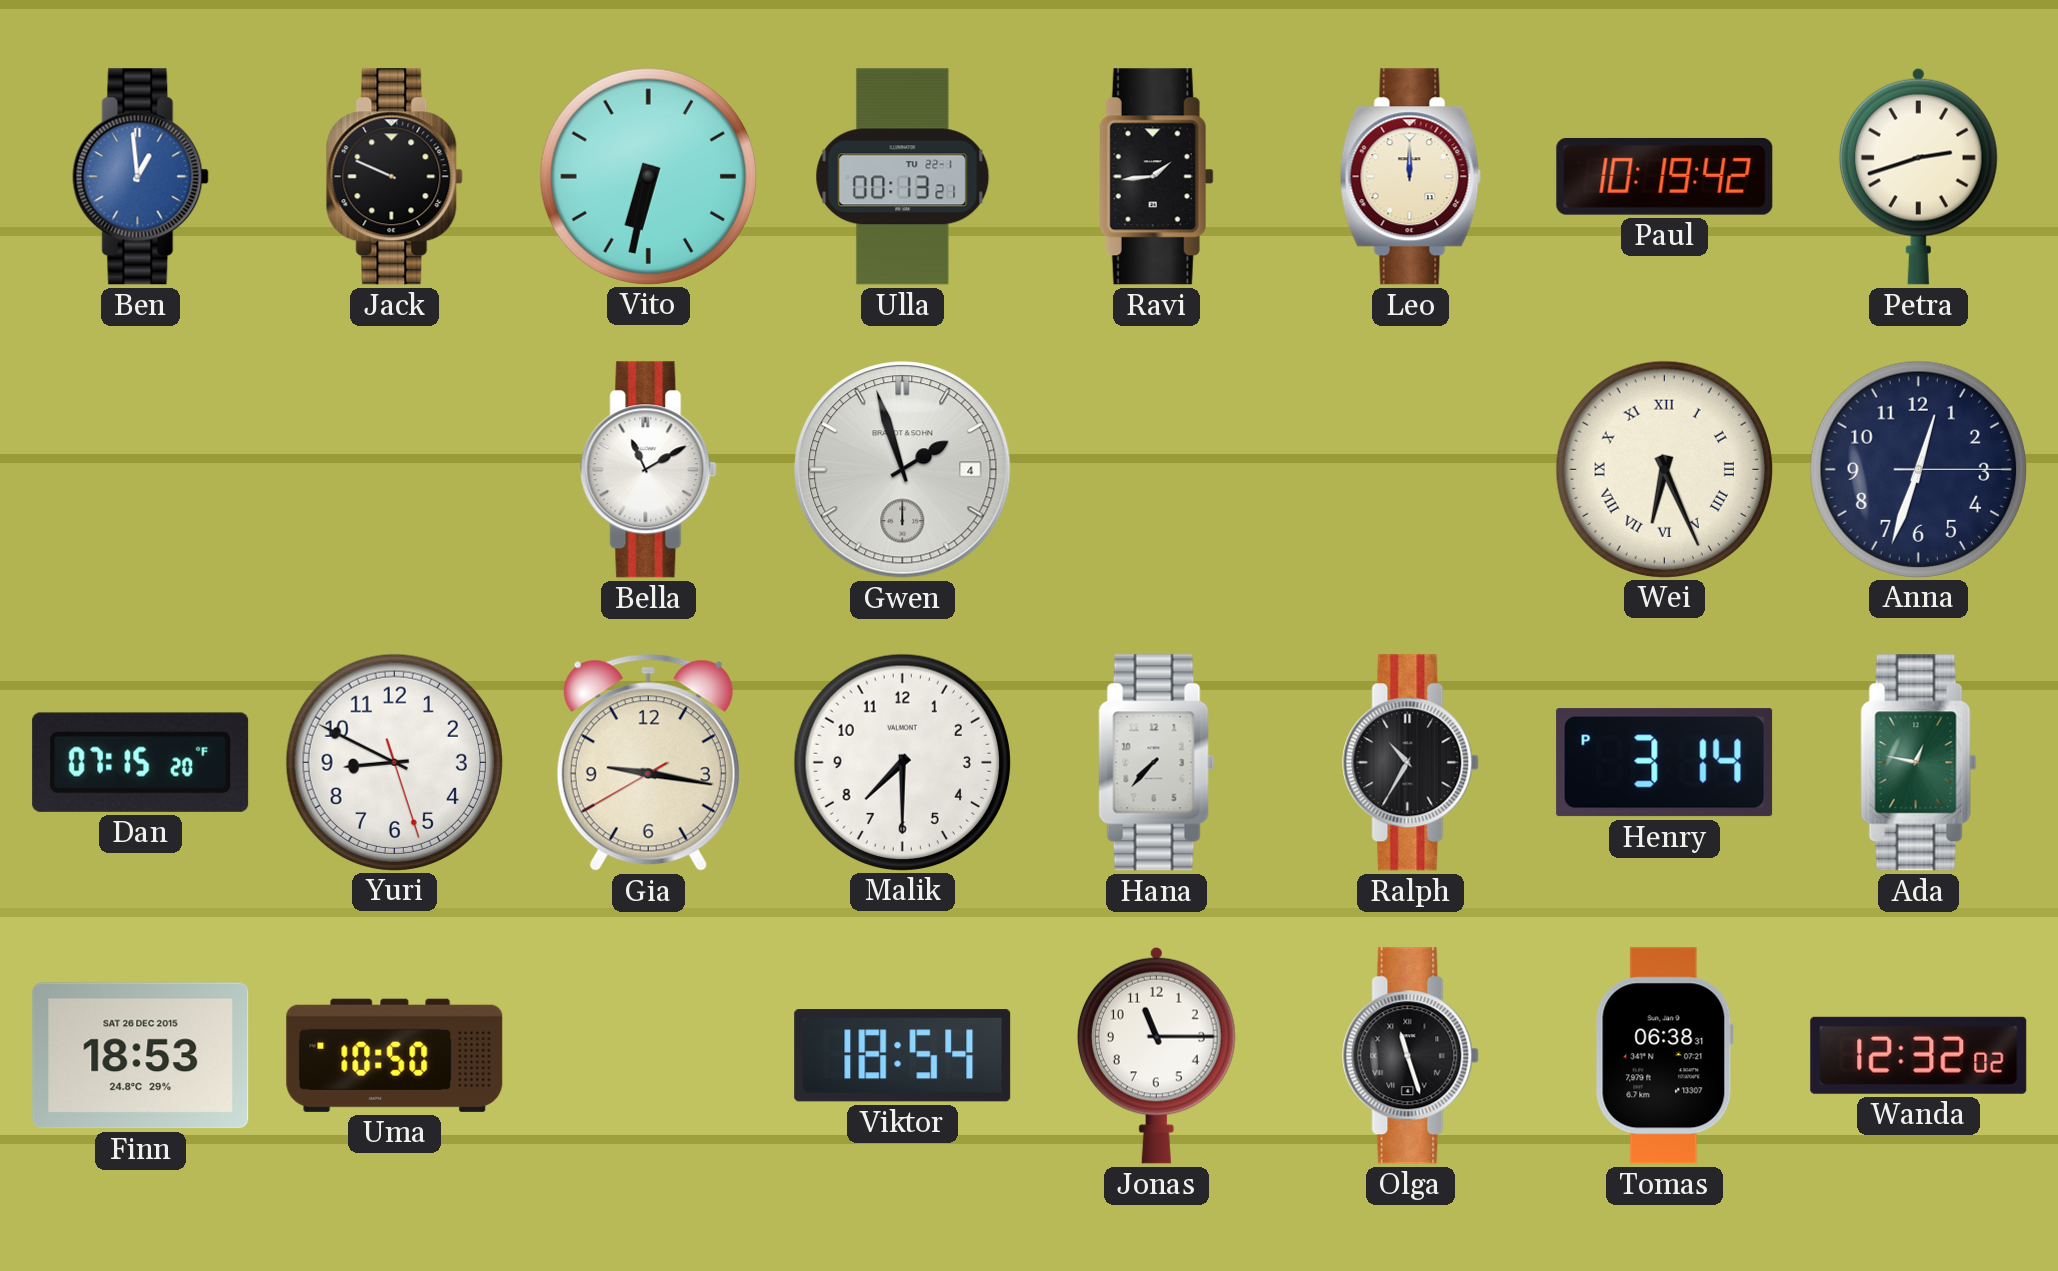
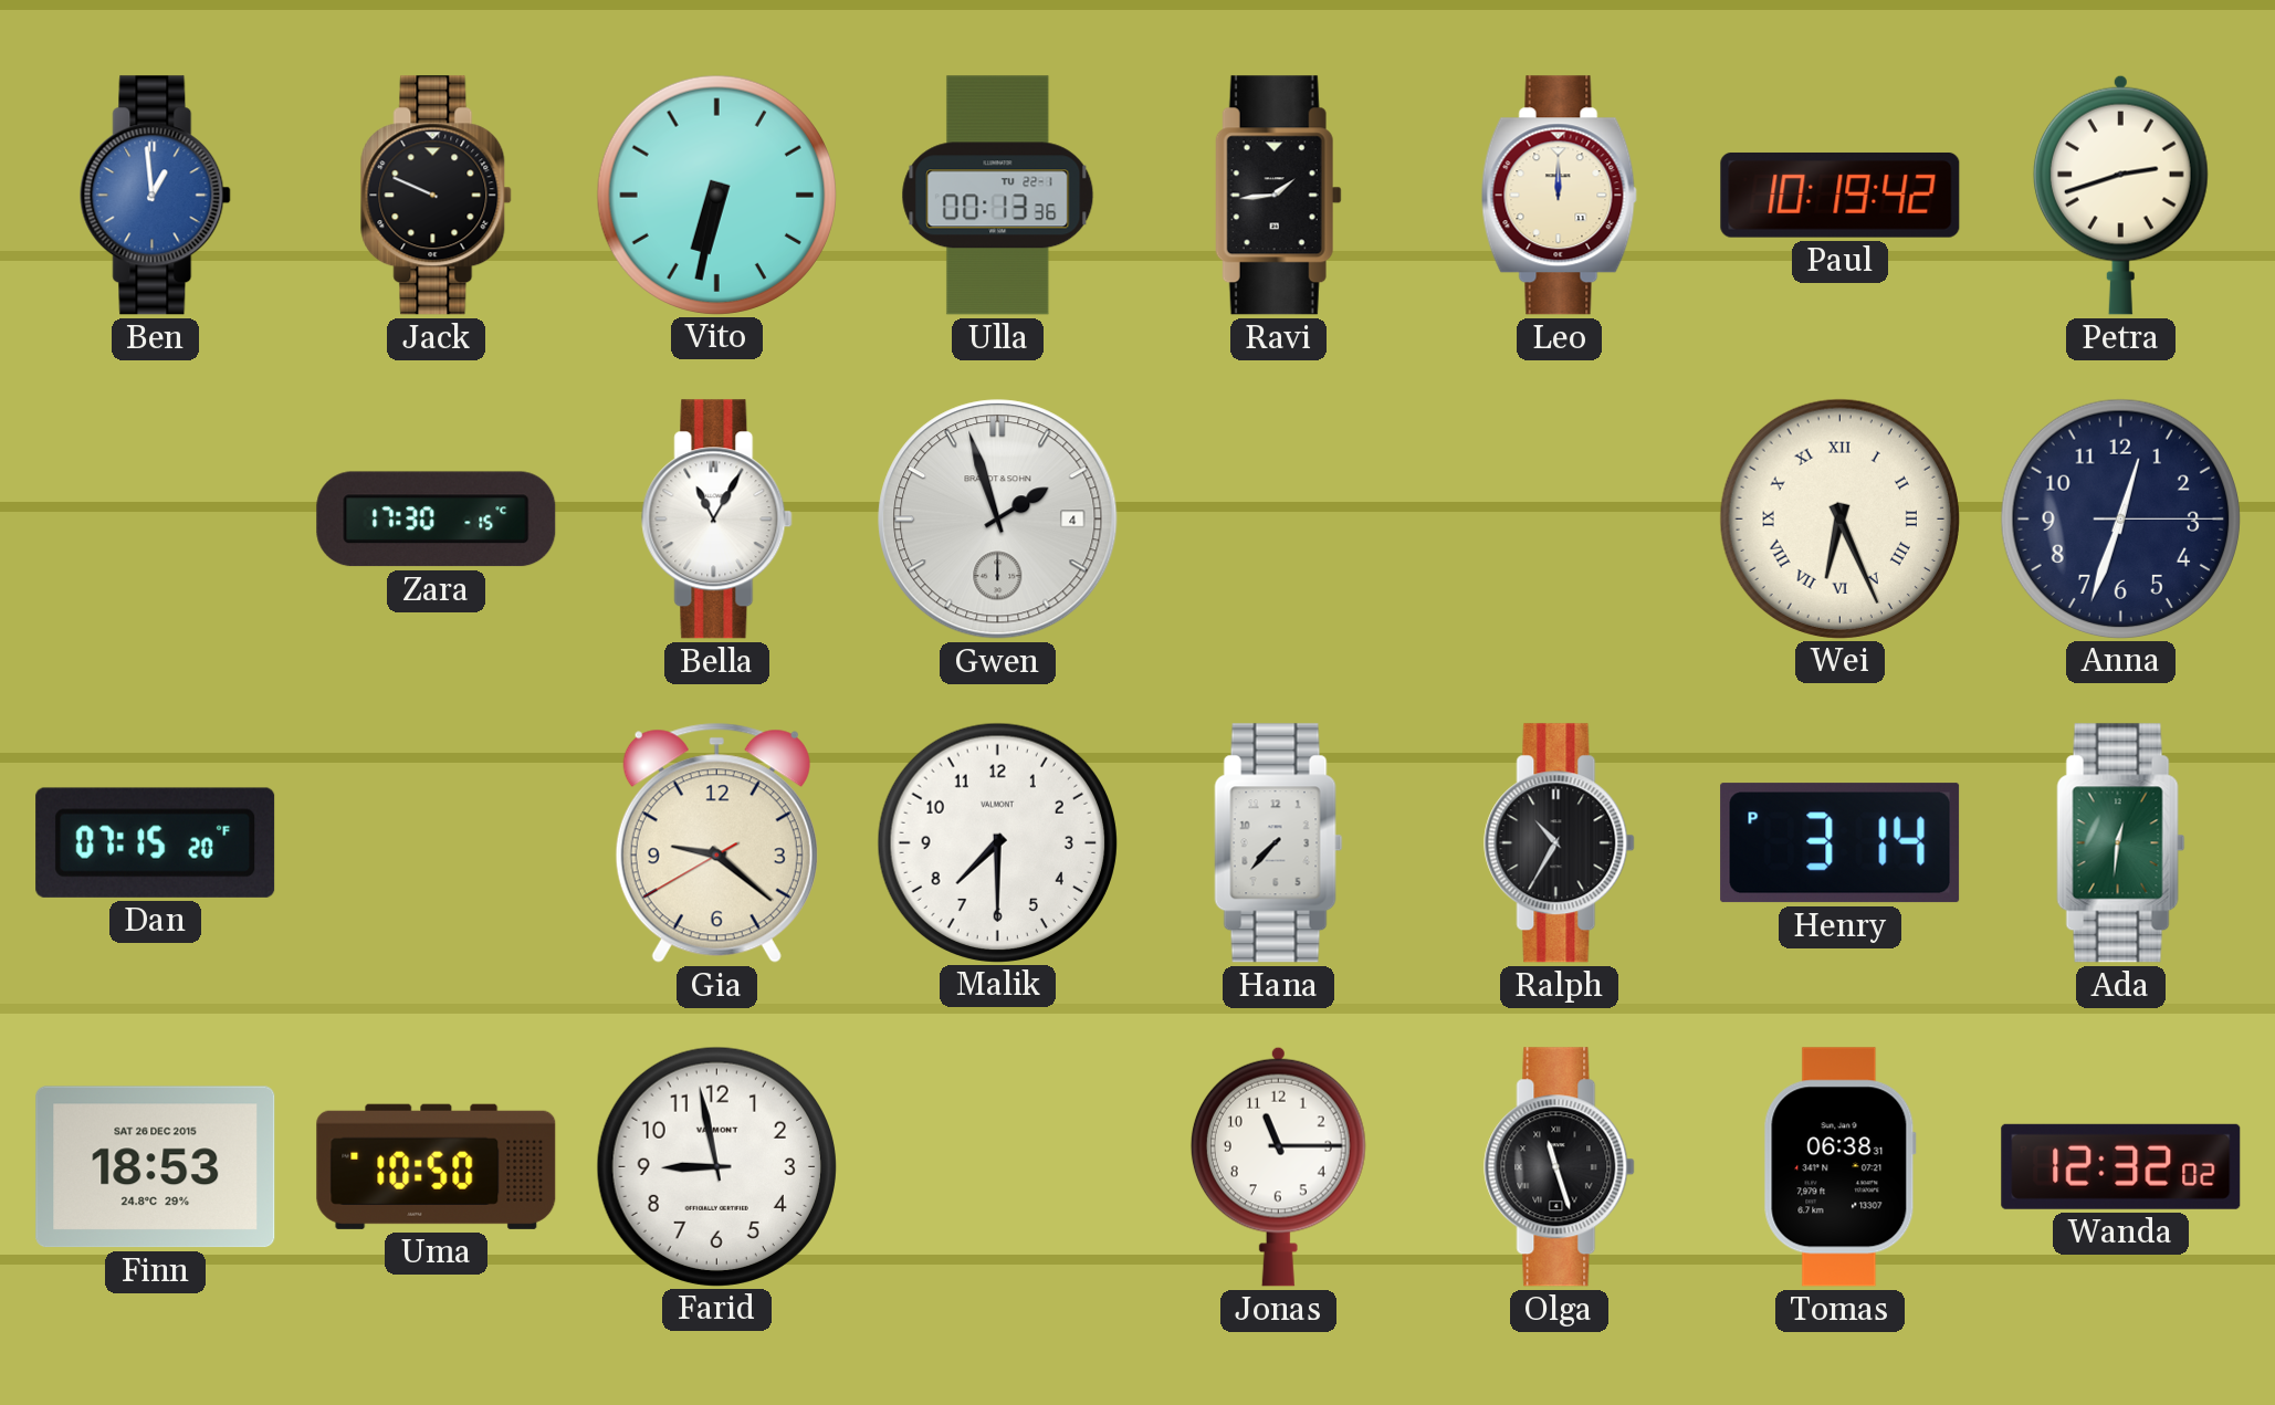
Ulla: 00:13:21 -> 00:13:36 (998, 196)
Zara: none -> 17:30 (437, 520)
Bella: 11:10 -> 11:05 (717, 520)
Yuri: 8:49 -> none (394, 762)
Gia: 9:16 -> 9:21 (716, 842)
Ada: 12:47 -> 12:31 (2121, 843)
Farid: none -> 8:58 (716, 1166)
Viktor: 18:54 -> none (903, 1056)
